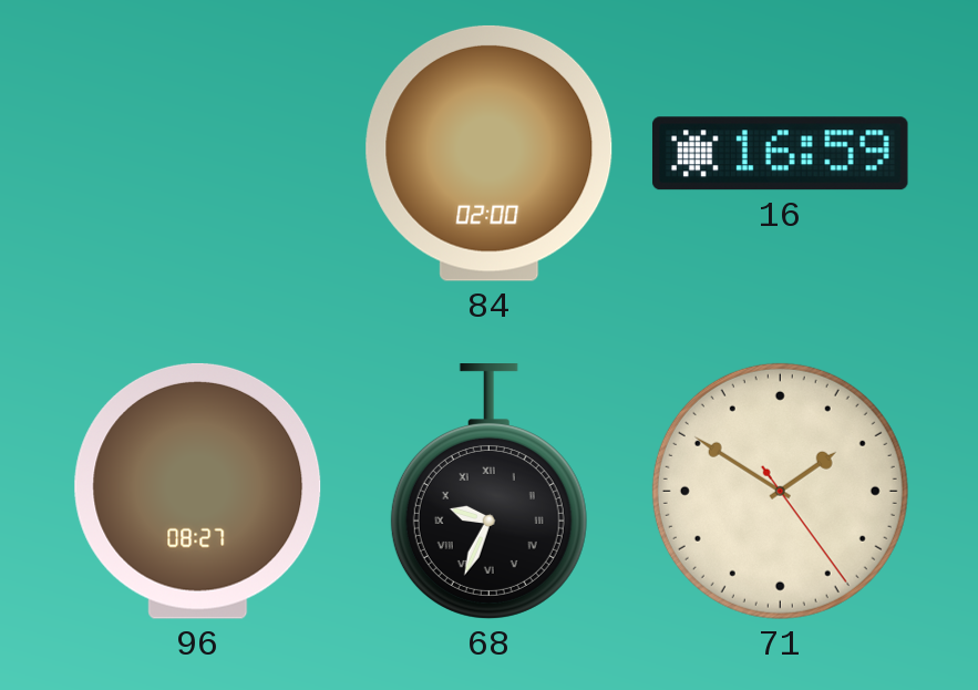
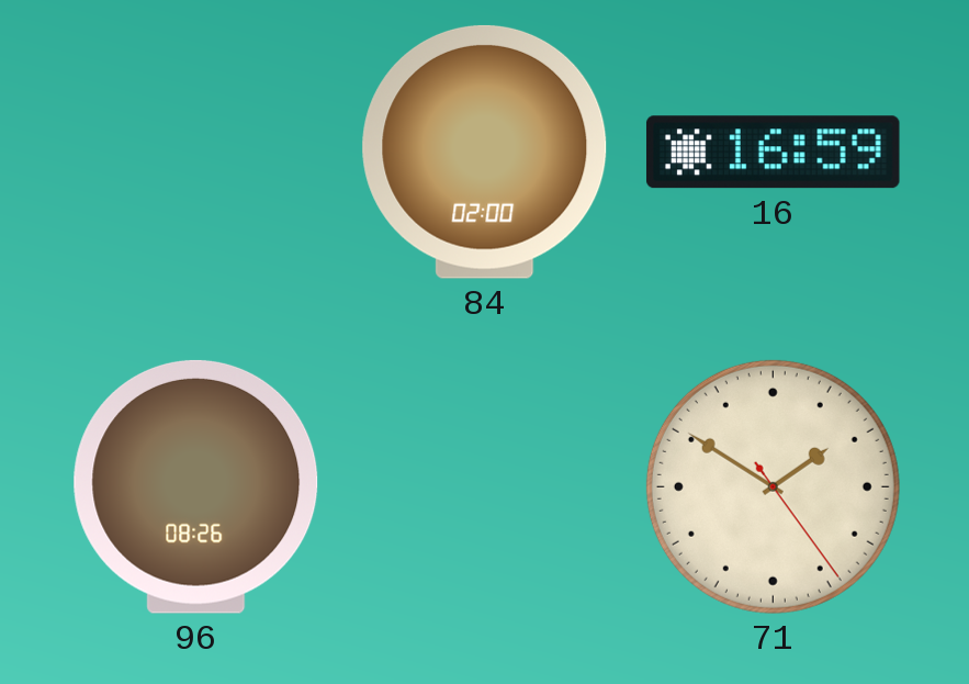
96: 08:27 -> 08:26 (196, 486)
68: 9:34 -> none (488, 492)
